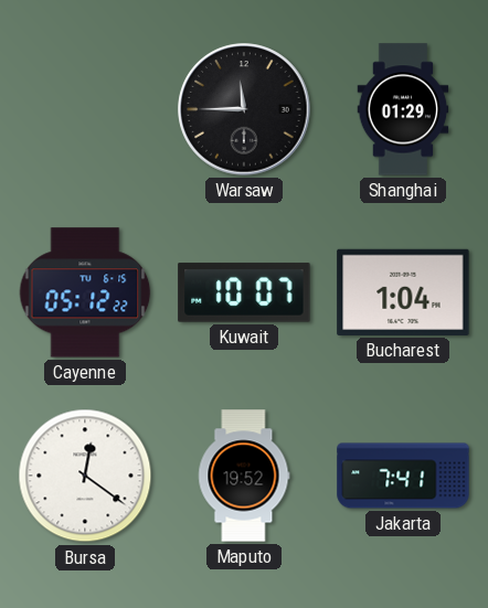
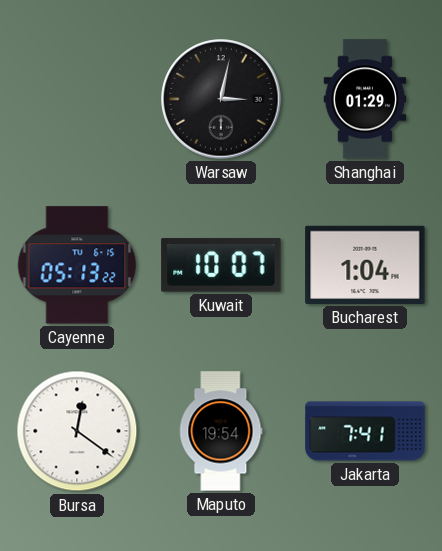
Warsaw: 11:45 -> 3:02 (221, 99)
Cayenne: 05:12 -> 05:13 (77, 265)
Maputo: 19:52 -> 19:54 (221, 431)
